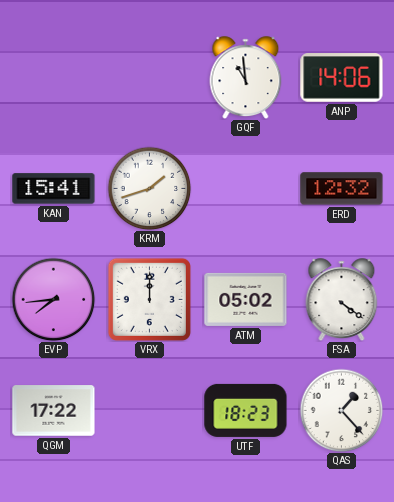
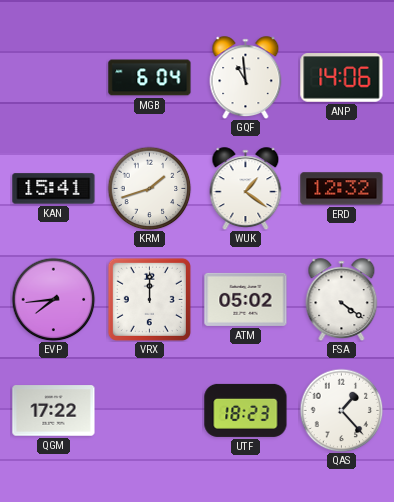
MGB: none -> 6:04 (150, 78)
WUK: none -> 1:21 (246, 188)
